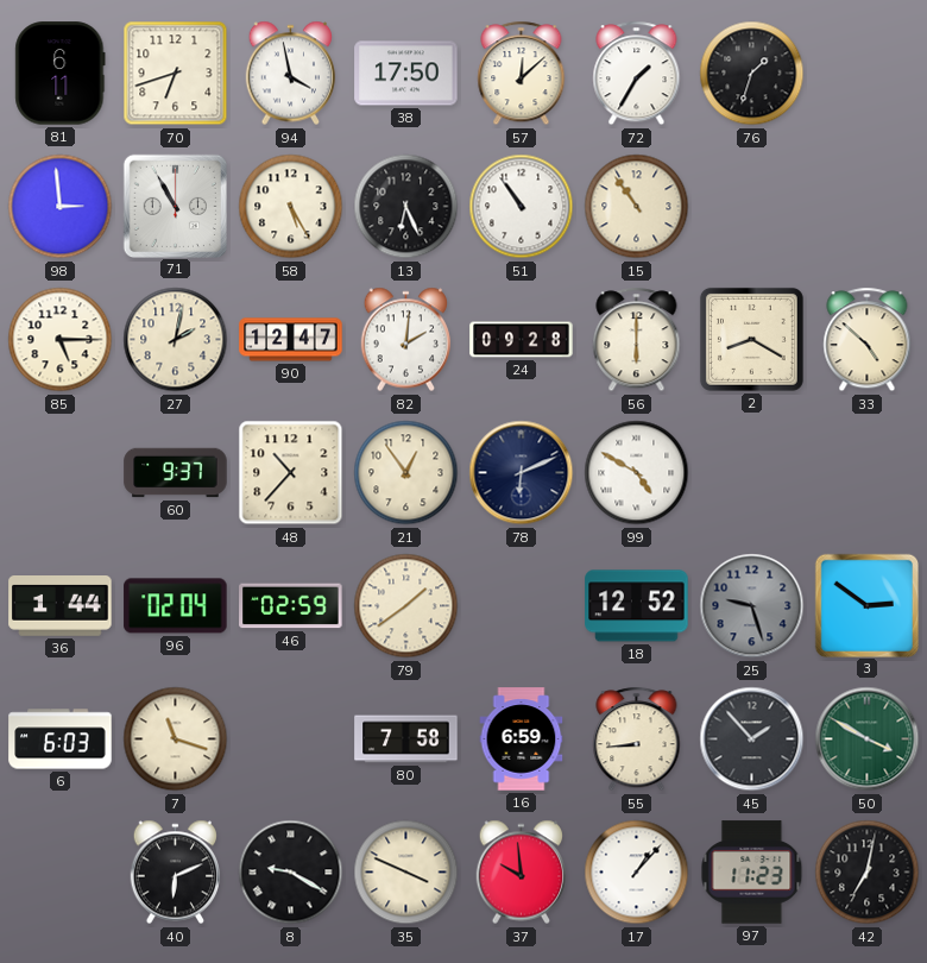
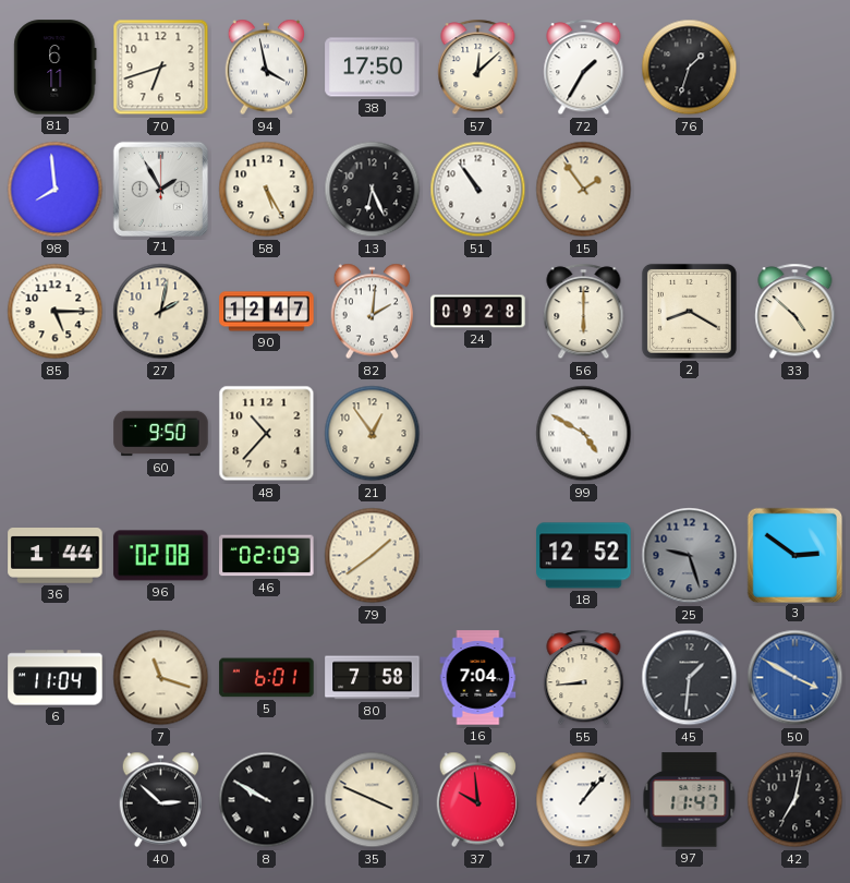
98: 2:59 -> 7:59 (56, 190)
71: 10:55 -> 1:55 (160, 189)
15: 10:54 -> 1:54 (584, 190)
60: 9:37 -> 9:50 (161, 434)
78: 6:11 -> none (522, 473)
96: 02:04 -> 02:08 (161, 556)
46: 02:59 -> 02:09 (267, 556)
6: 6:03 -> 11:04 (56, 678)
5: none -> 6:01 (267, 678)
16: 6:59 -> 7:04 (478, 678)
45: 1:53 -> 1:31 (690, 678)
50 dial: green -> blue (796, 678)
40: 6:11 -> 2:52 (161, 800)
8: 9:20 -> 9:50 (267, 800)
97: 11:23 -> 11:47 (690, 800)
